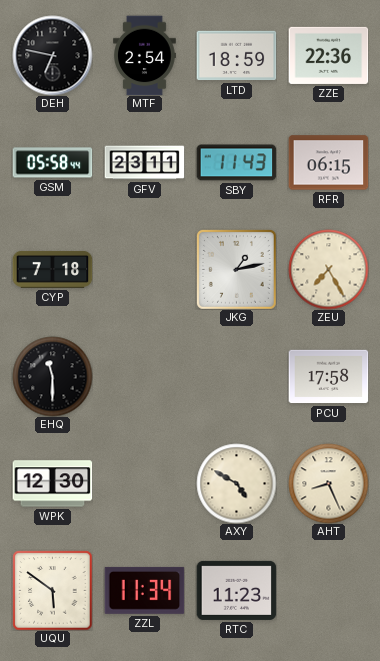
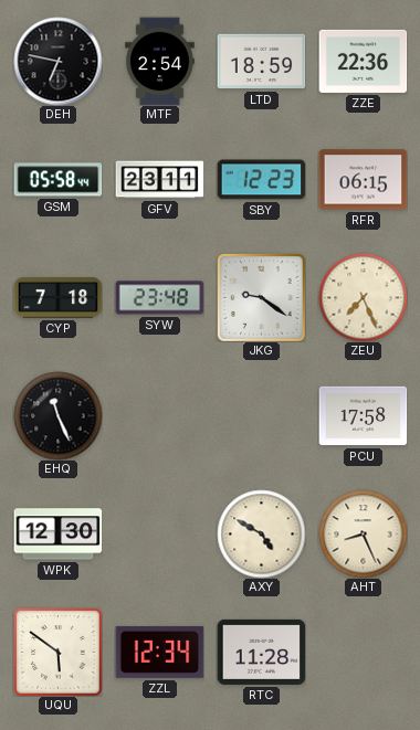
SBY: 11:43 -> 12:23 (261, 180)
SYW: none -> 23:48 (159, 298)
JKG: 1:13 -> 9:21 (261, 297)
ZEU: 7:25 -> 7:26 (363, 297)
EHQ: 11:30 -> 11:26 (57, 415)
ZZL: 11:34 -> 12:34 (159, 652)
RTC: 11:23 -> 11:28 (261, 652)
